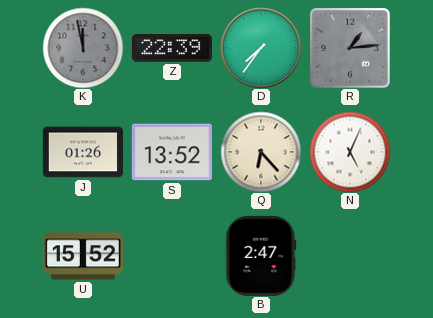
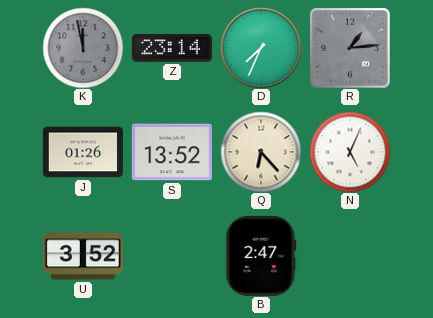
Z: 22:39 -> 23:14 (172, 48)
D: 7:36 -> 7:34 (261, 48)
U: 15:52 -> 3:52 (83, 256)
